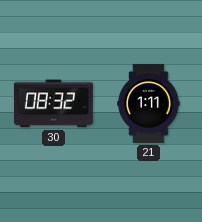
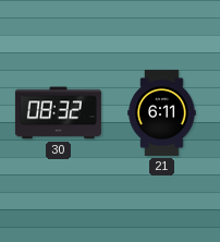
21: 1:11 -> 6:11 (162, 112)
